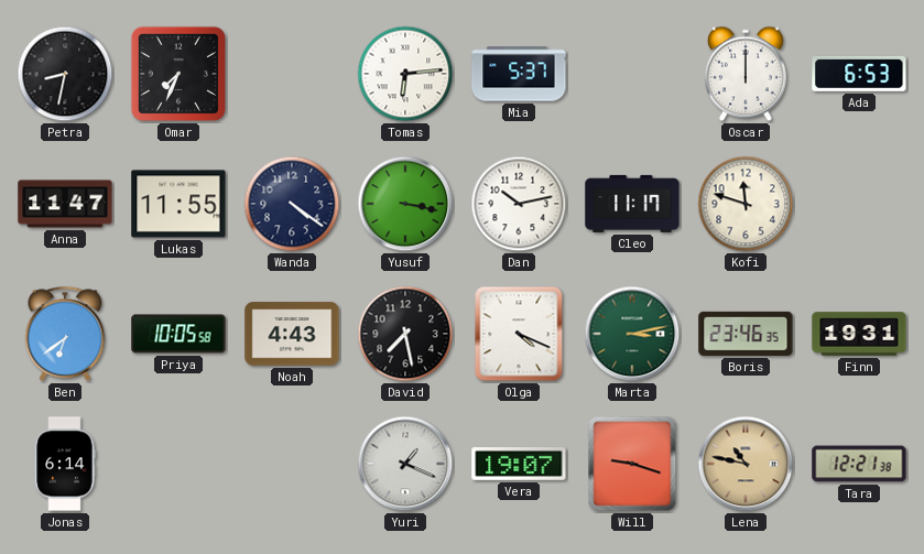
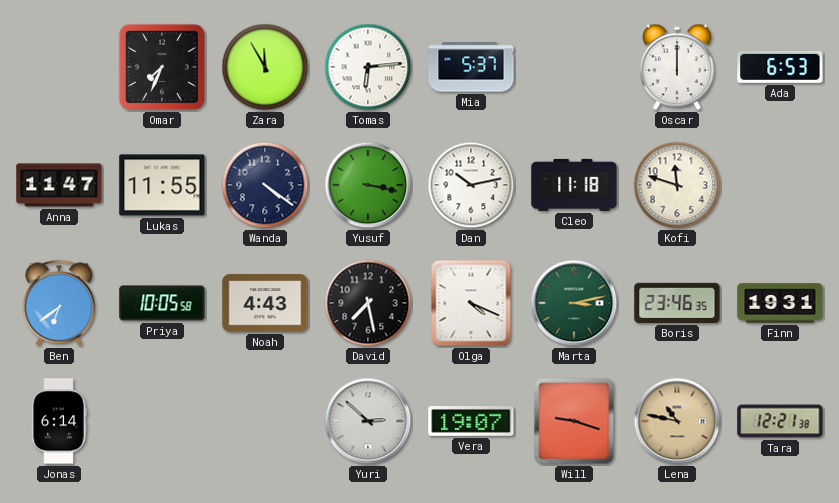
Petra: 8:32 -> none (65, 74)
Zara: none -> 11:55 (265, 67)
Cleo: 11:17 -> 11:18 (574, 185)
Yuri: 1:19 -> 2:52 (368, 421)
